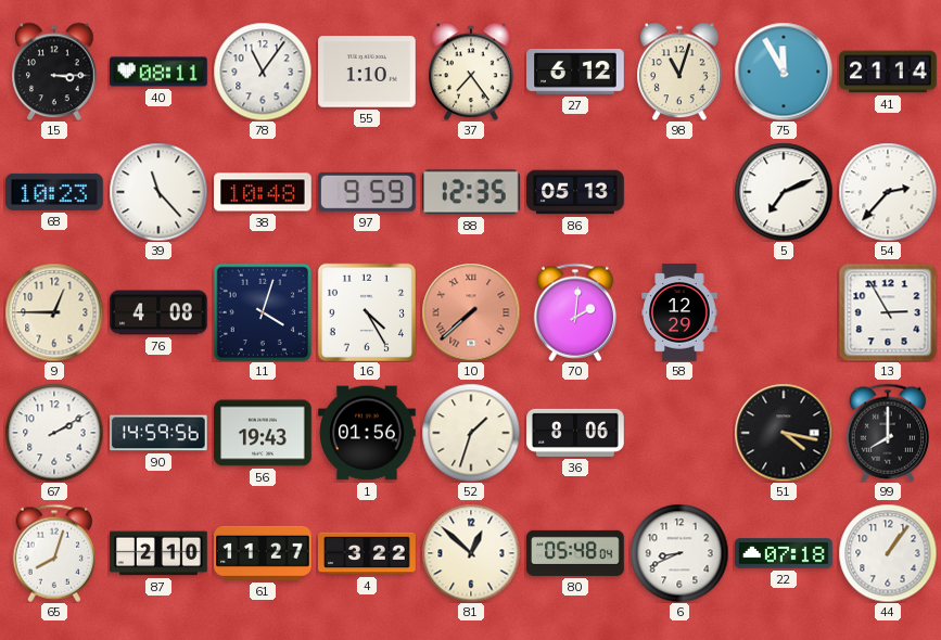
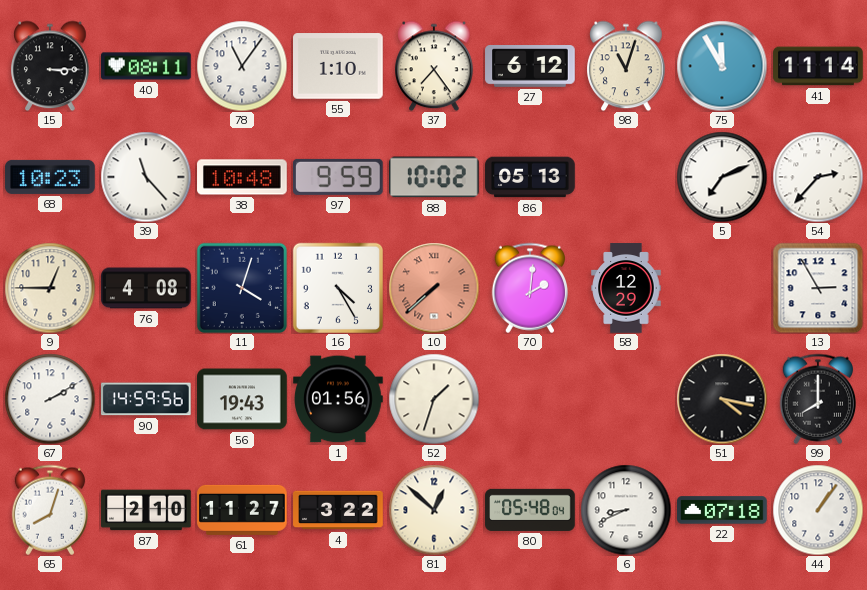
41: 21:14 -> 11:14 (818, 66)
88: 12:35 -> 10:02 (434, 177)
36: 8:06 -> none (575, 433)
